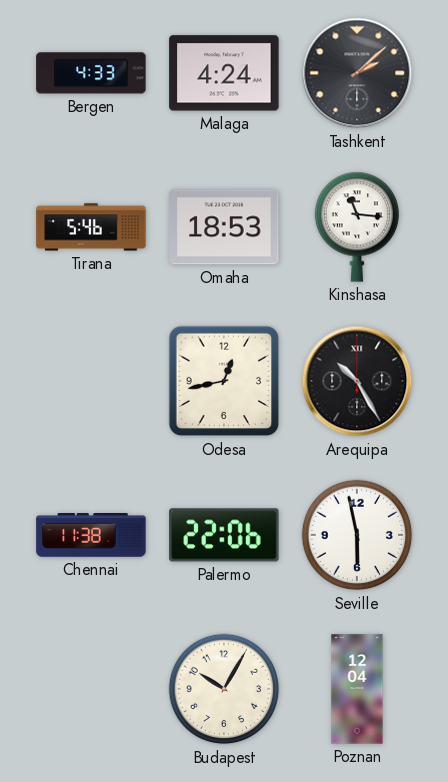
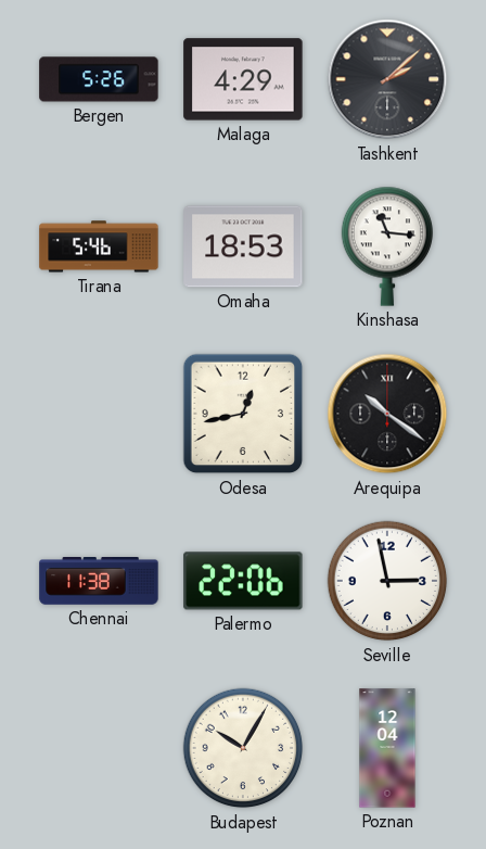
Bergen: 4:33 -> 5:26 (99, 79)
Malaga: 4:24 -> 4:29 (243, 79)
Arequipa: 10:25 -> 10:21 (387, 414)
Seville: 5:58 -> 2:58 (387, 581)
